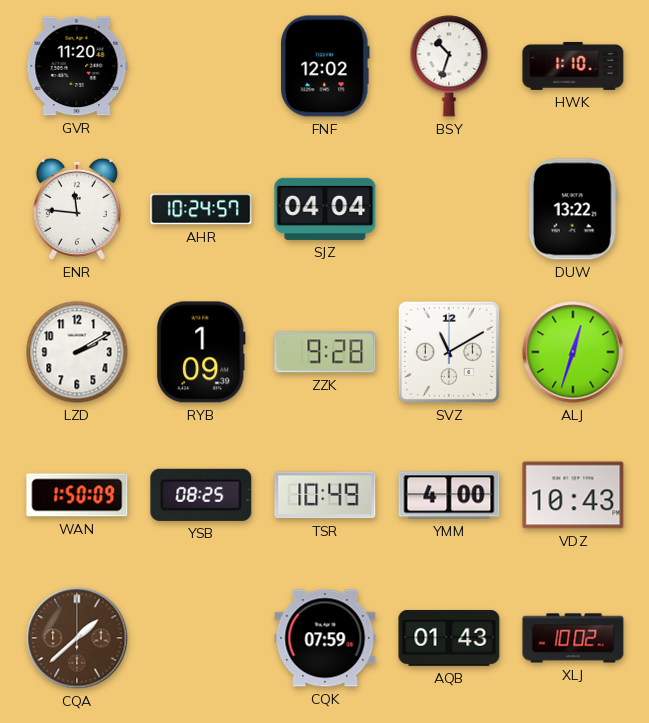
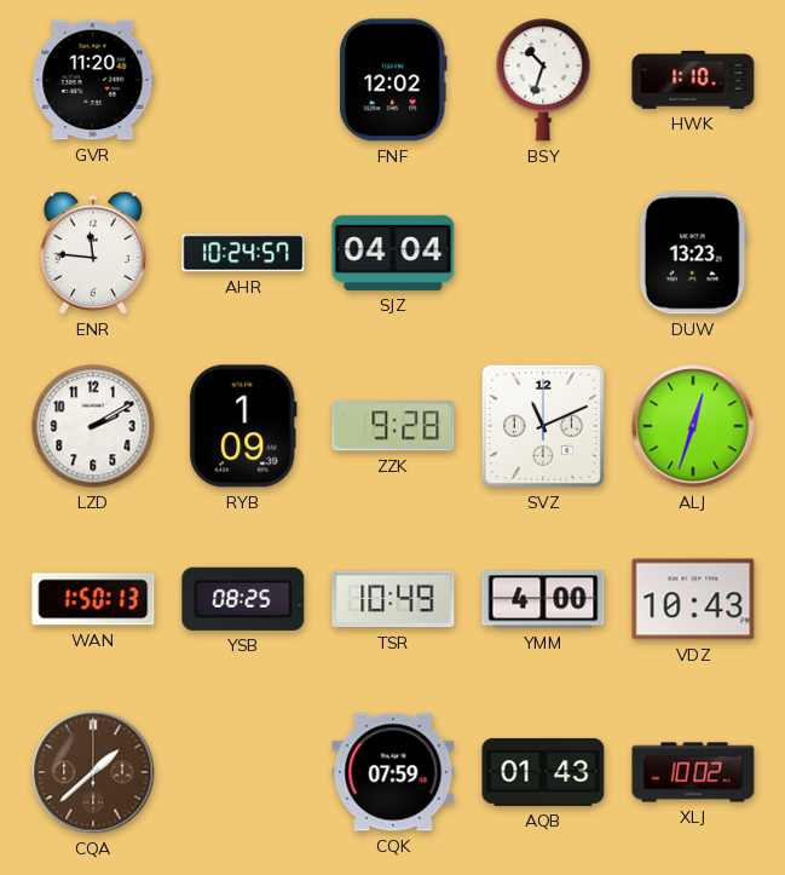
DUW: 13:22 -> 13:23 (693, 253)
SVZ: 11:10 -> 11:11 (543, 426)
WAN: 1:50:09 -> 1:50:13 (93, 599)
